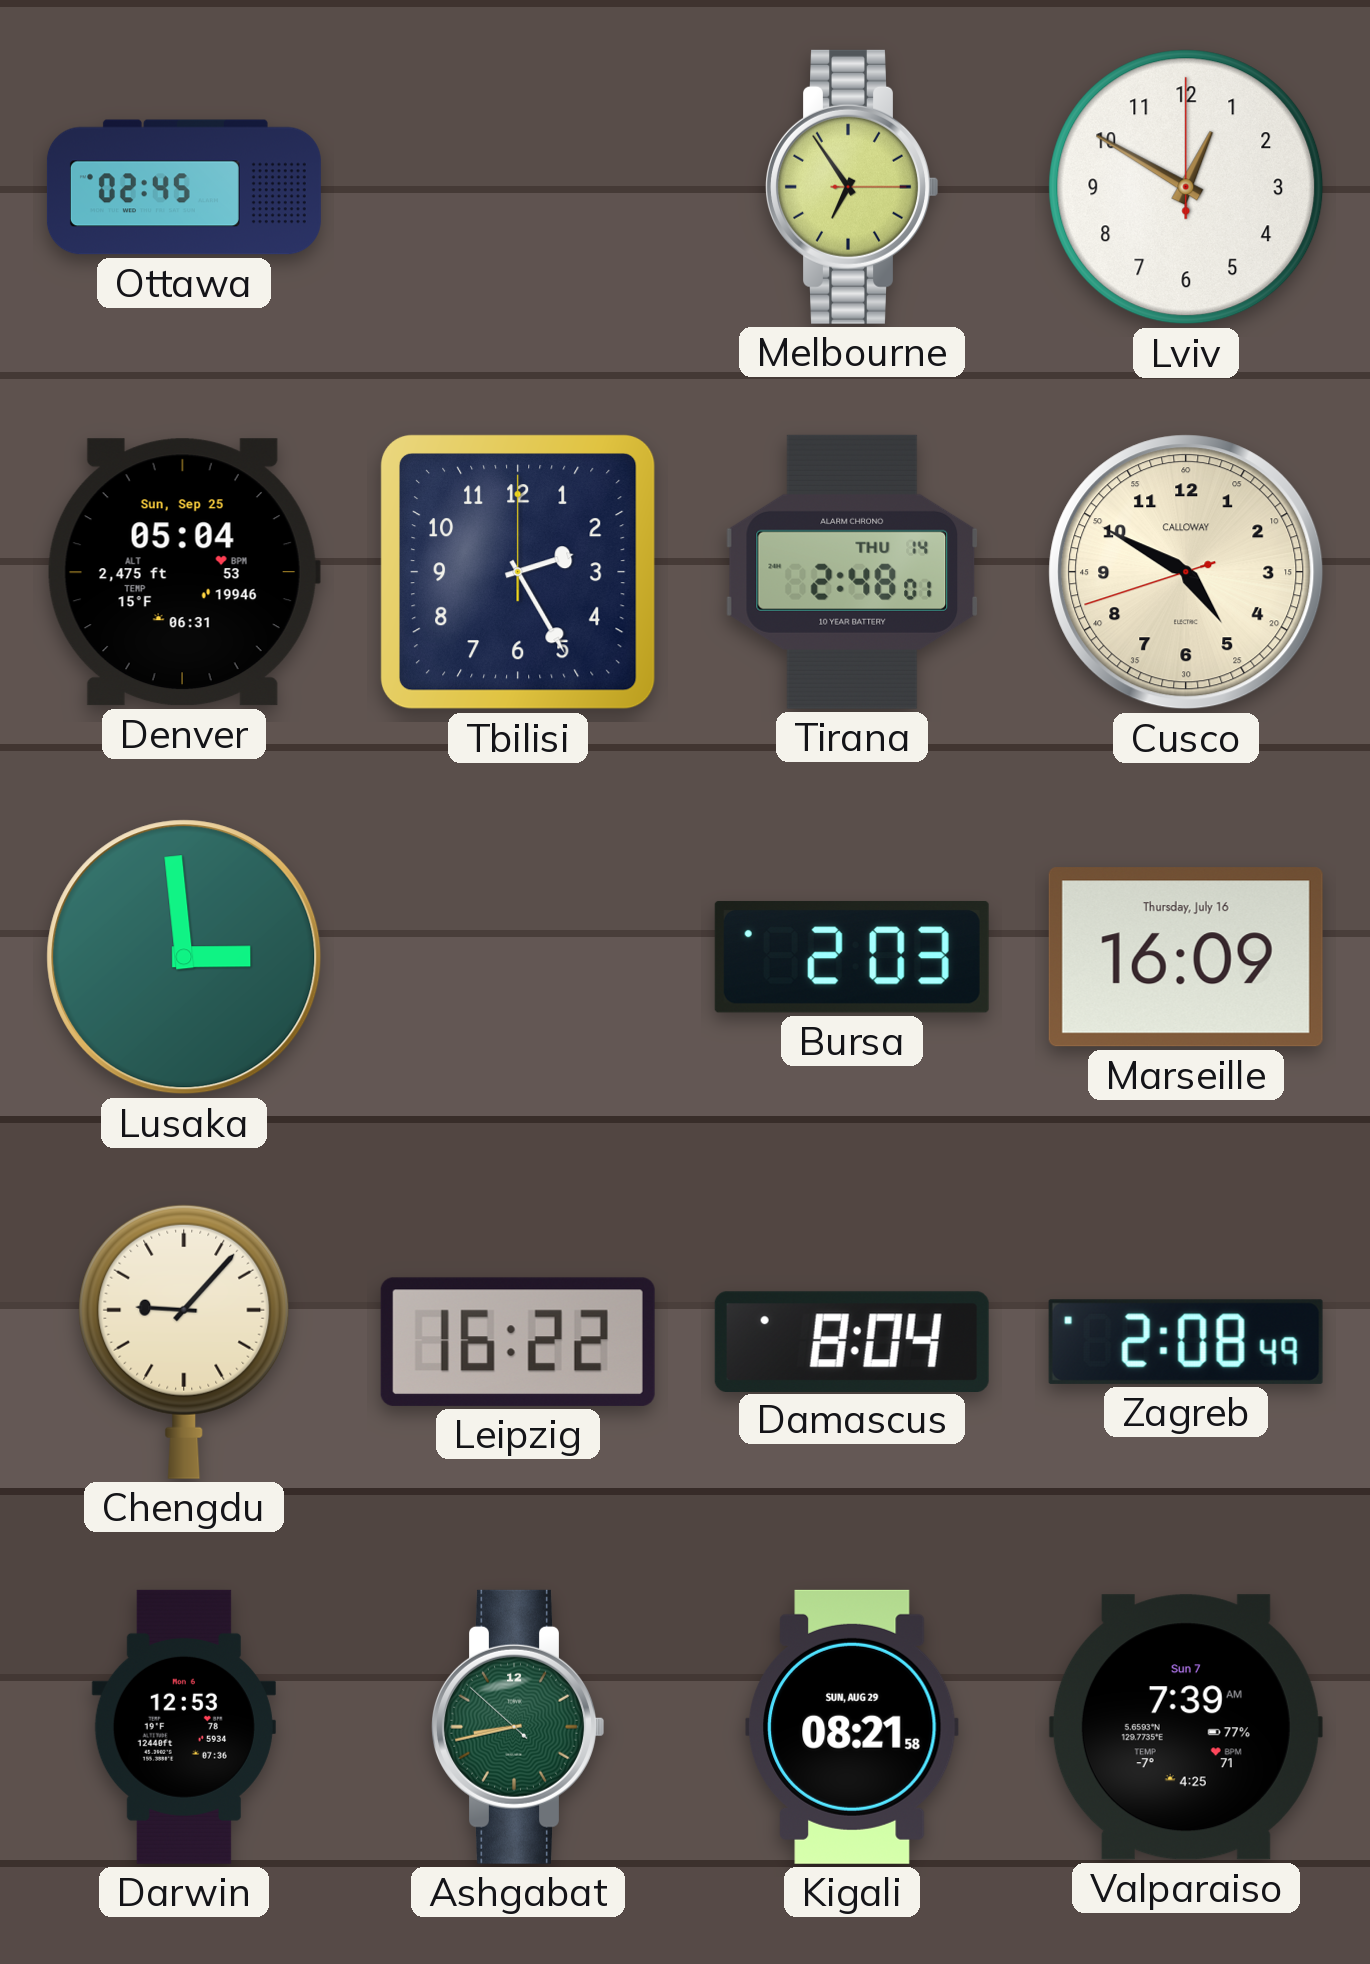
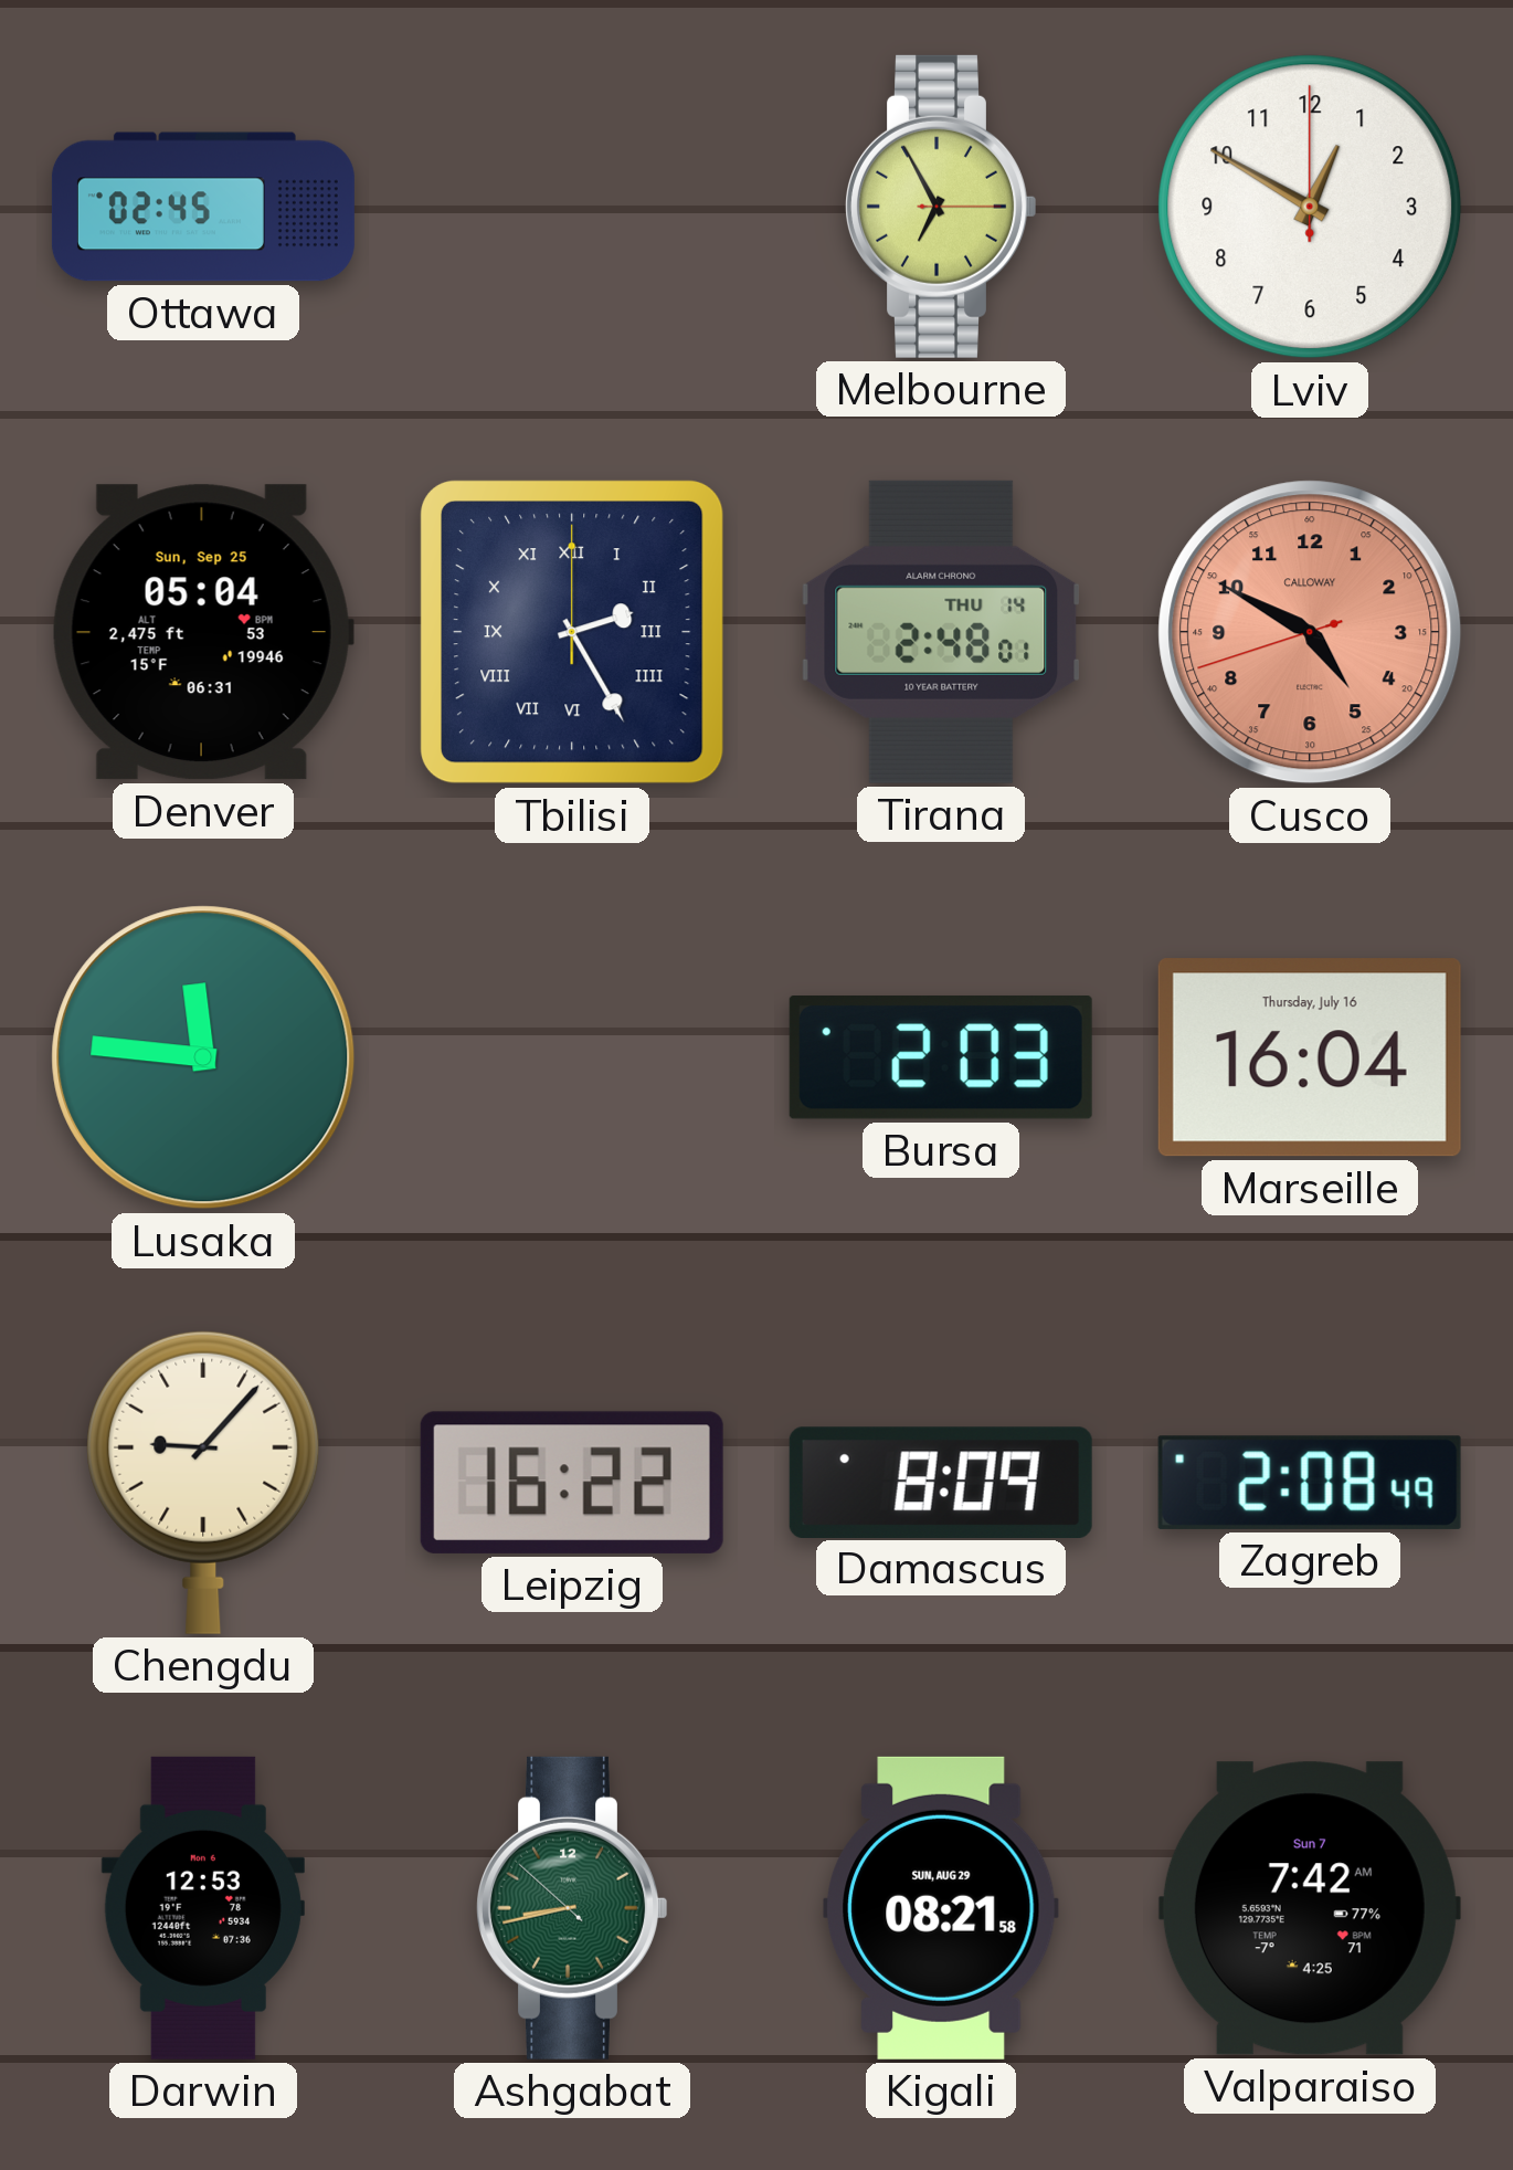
Melbourne: 6:54 -> 6:55 (941, 207)
Tbilisi numerals: Arabic -> Roman (572, 632)
Cusco dial: cream -> salmon (1310, 632)
Lusaka: 2:59 -> 11:46 (203, 1057)
Marseille: 16:09 -> 16:04 (1310, 1057)
Damascus: 8:04 -> 8:09 (941, 1482)
Valparaiso: 7:39 -> 7:42 (1310, 1908)
